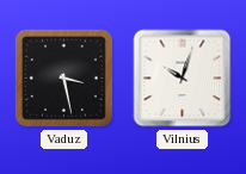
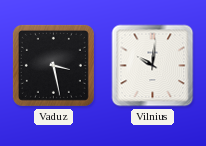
Vilnius: 10:03 -> 10:01 (153, 66)
